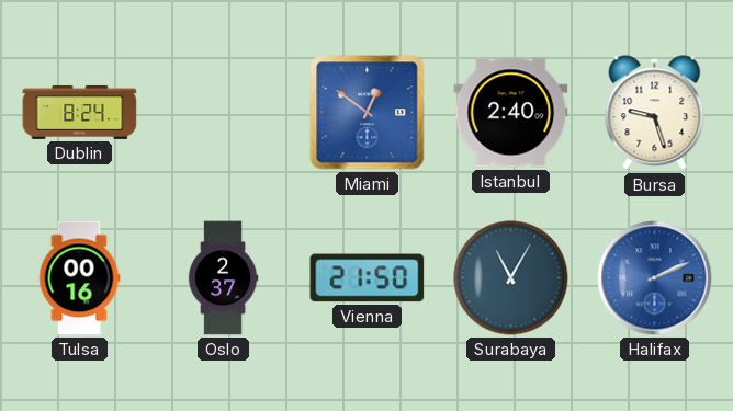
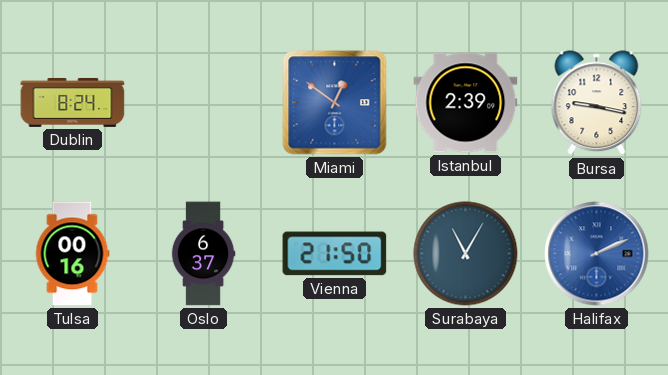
Istanbul: 2:40 -> 2:39 (466, 103)
Bursa: 9:27 -> 9:17 (597, 103)
Oslo: 2:37 -> 6:37 (203, 254)
